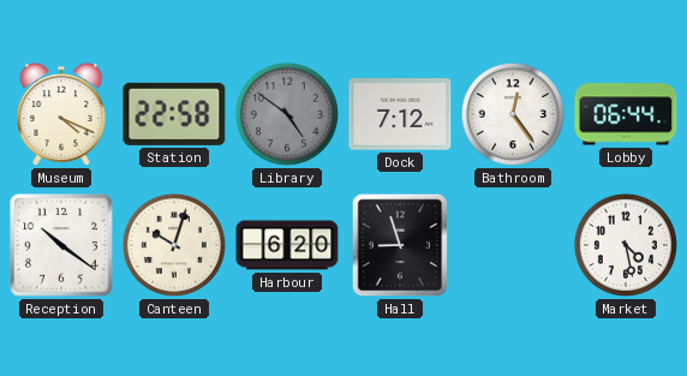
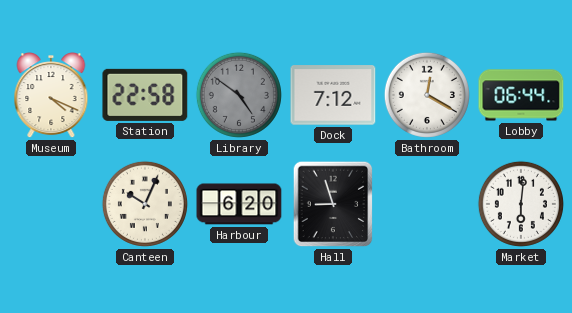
Bathroom: 12:24 -> 12:20 (427, 95)
Reception: 10:21 -> none (61, 245)
Canteen: 10:03 -> 10:04 (145, 204)
Market: 4:28 -> 6:01 (521, 204)
